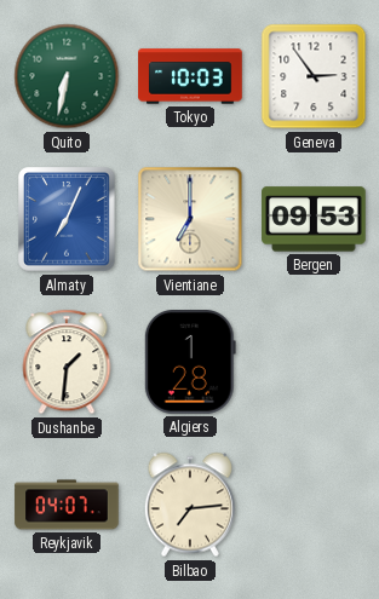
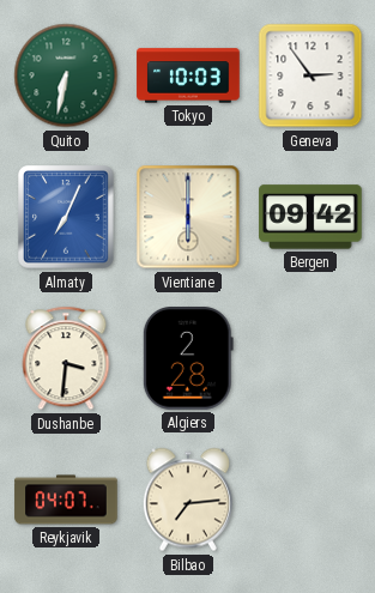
Vientiane: 7:00 -> 6:00 (188, 217)
Bergen: 09:53 -> 09:42 (310, 217)
Dushanbe: 1:31 -> 3:31 (66, 358)
Algiers: 1:28 -> 2:28 (188, 359)
